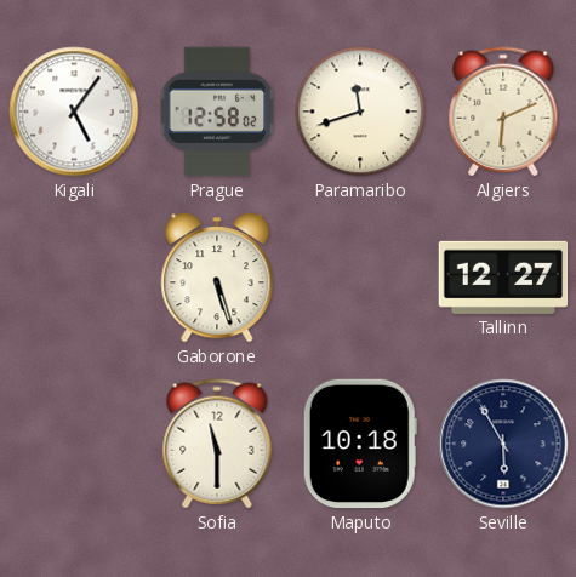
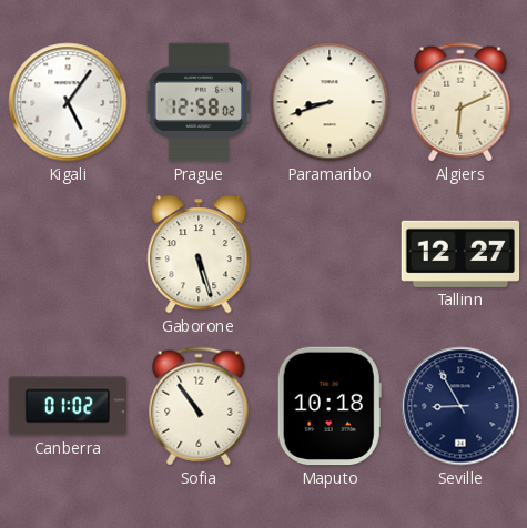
Paramaribo: 11:42 -> 8:42 (330, 102)
Canberra: none -> 01:02 (68, 406)
Sofia: 11:30 -> 10:54 (199, 406)
Seville: 5:55 -> 8:55 (460, 406)
